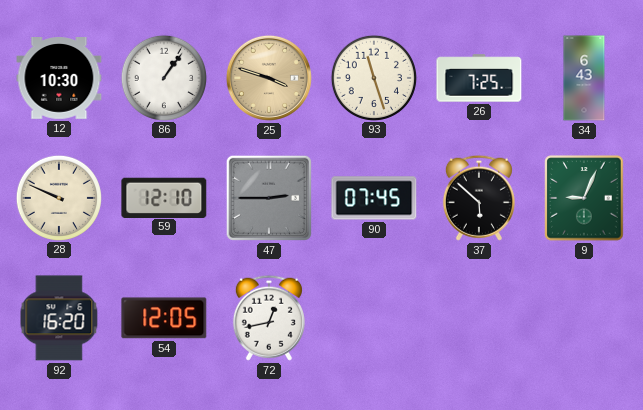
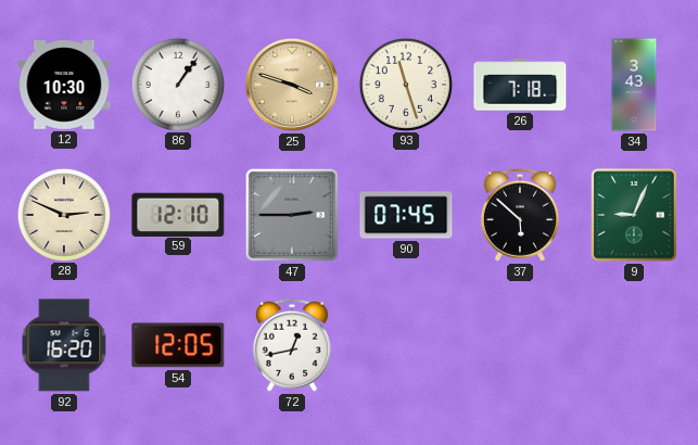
26: 7:25 -> 7:18 (520, 85)
34: 6:43 -> 3:43 (634, 85)
28: 9:49 -> 2:49 (63, 214)
